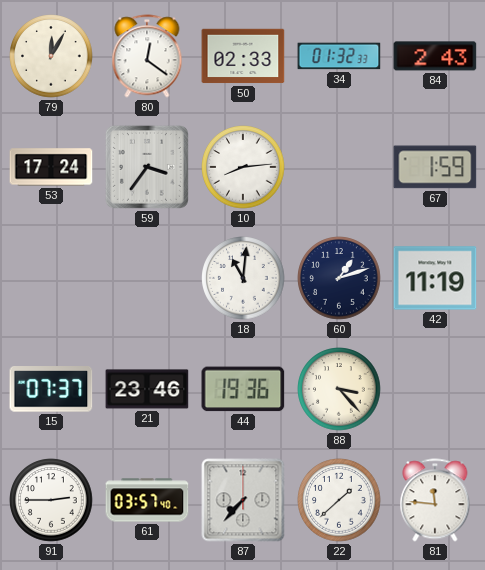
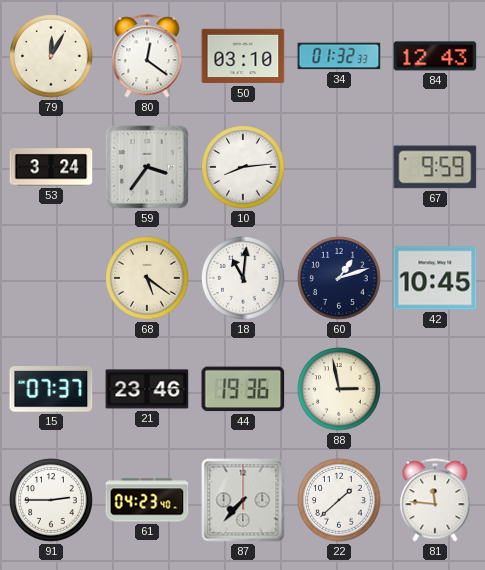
50: 02:33 -> 03:10 (243, 56)
84: 2:43 -> 12:43 (435, 56)
53: 17:24 -> 3:24 (51, 167)
67: 1:59 -> 9:59 (435, 167)
68: none -> 5:21 (147, 278)
42: 11:19 -> 10:45 (435, 278)
88: 3:23 -> 2:58 (339, 389)
61: 03:57 -> 04:23 (147, 500)
